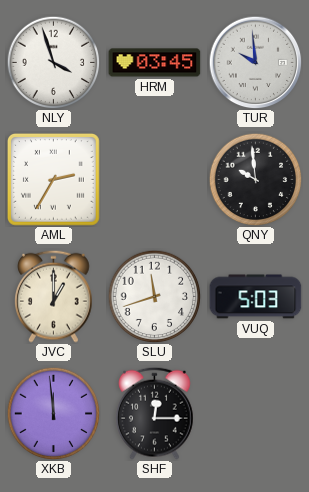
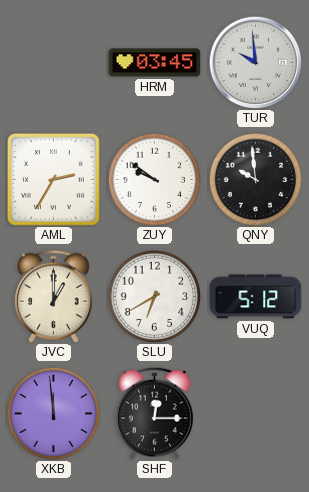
NLY: 3:57 -> none (53, 62)
ZUY: none -> 9:51 (154, 179)
SLU: 11:42 -> 6:40 (154, 296)
VUQ: 5:03 -> 5:12 (256, 297)
